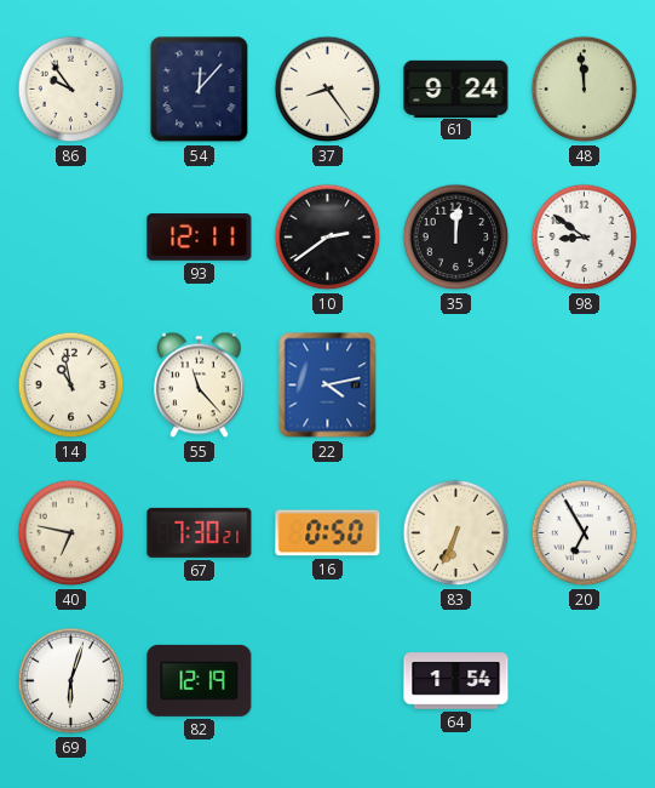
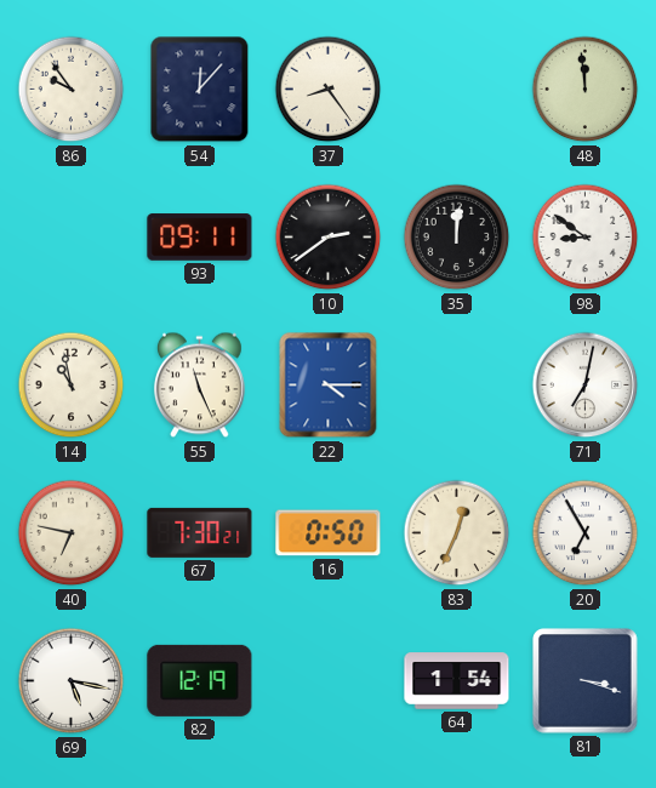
61: 9:24 -> none (456, 88)
93: 12:11 -> 09:11 (200, 238)
55: 11:23 -> 11:26 (200, 386)
22: 4:13 -> 4:15 (329, 386)
71: none -> 7:02 (586, 386)
83: 6:34 -> 12:34 (457, 533)
69: 6:03 -> 5:17 (72, 681)
81: none -> 3:18 (586, 681)
